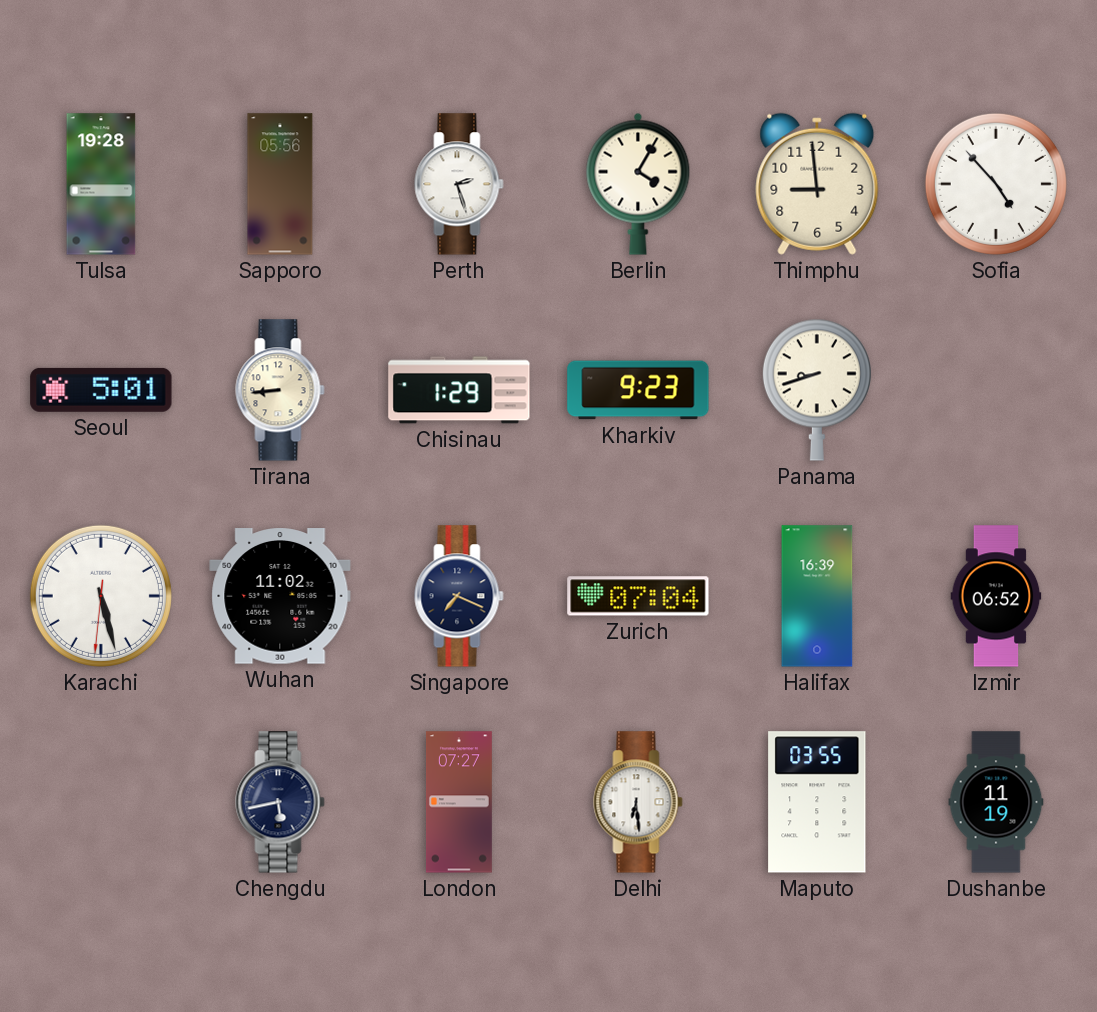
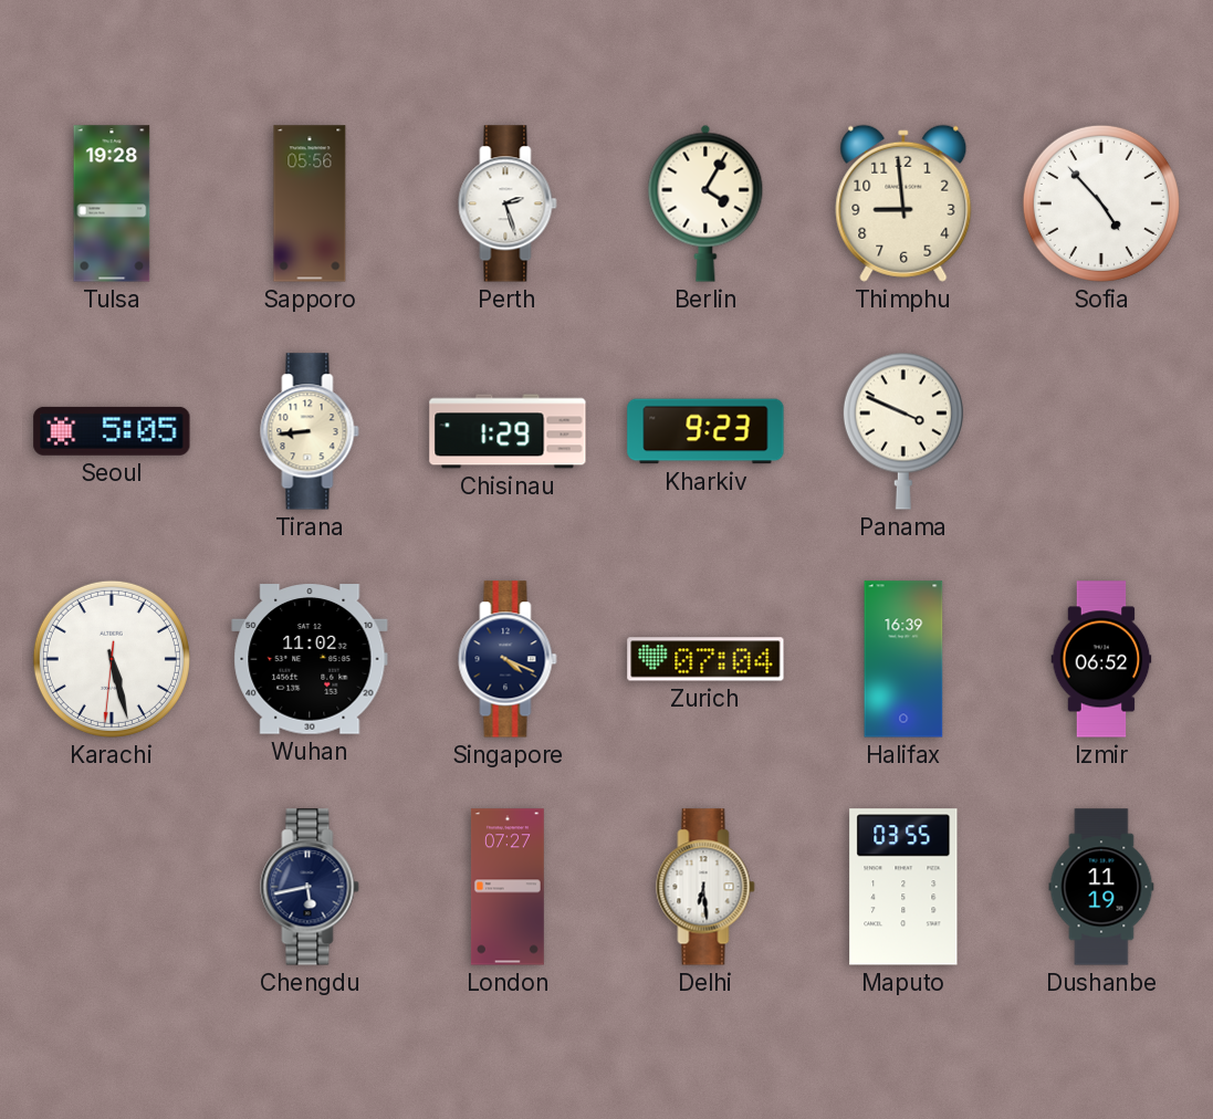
Seoul: 5:01 -> 5:05 (112, 431)
Panama: 8:42 -> 3:49 (903, 431)
Singapore: 7:19 -> 4:19 (508, 659)
